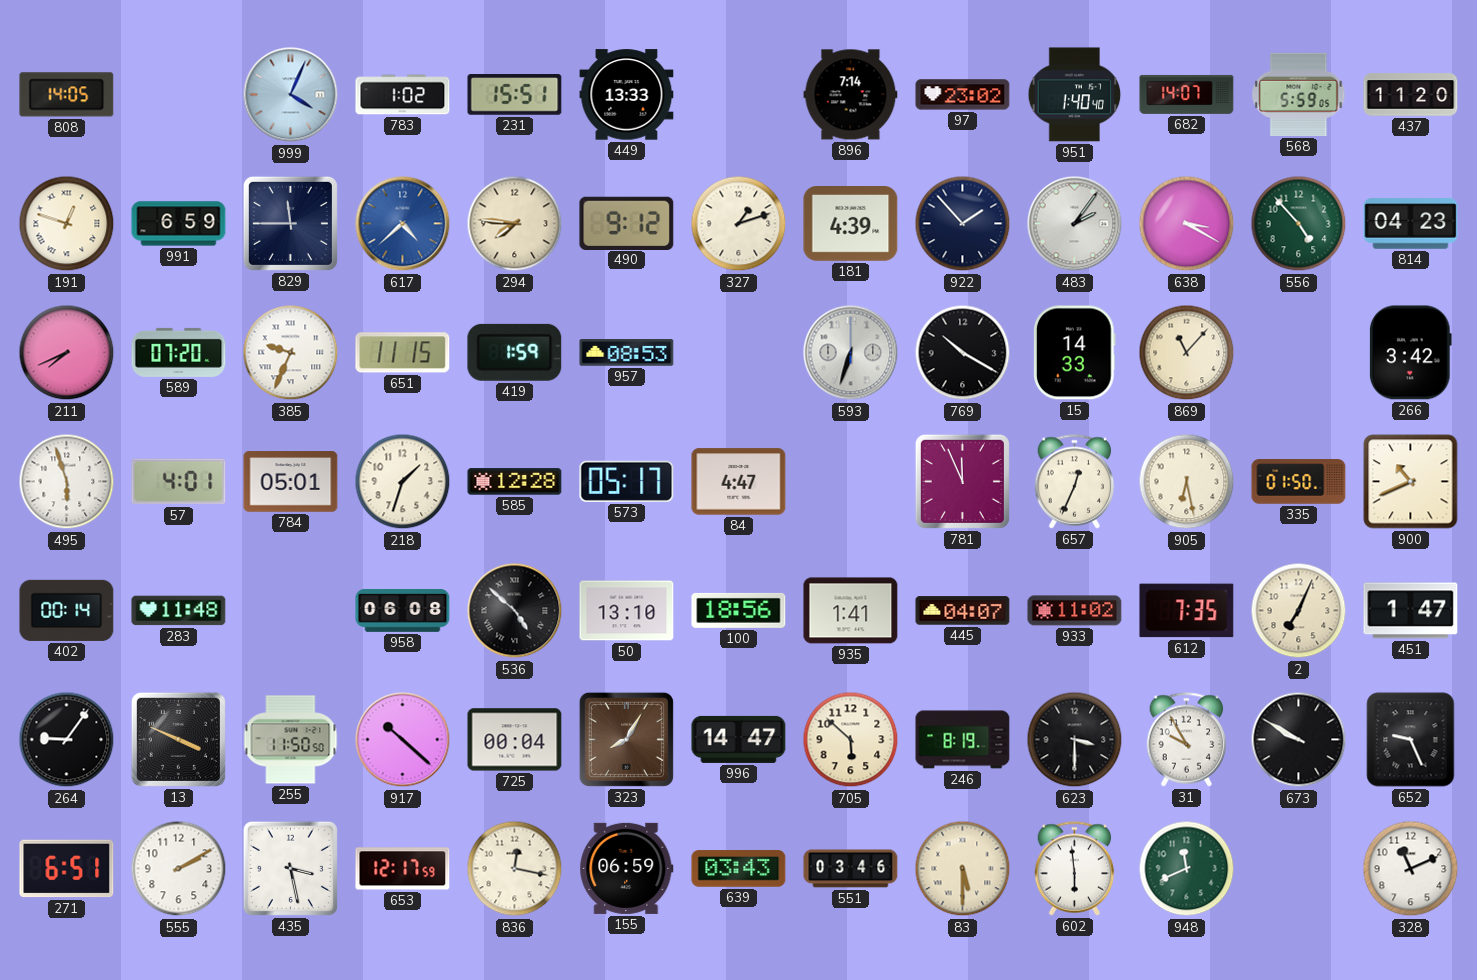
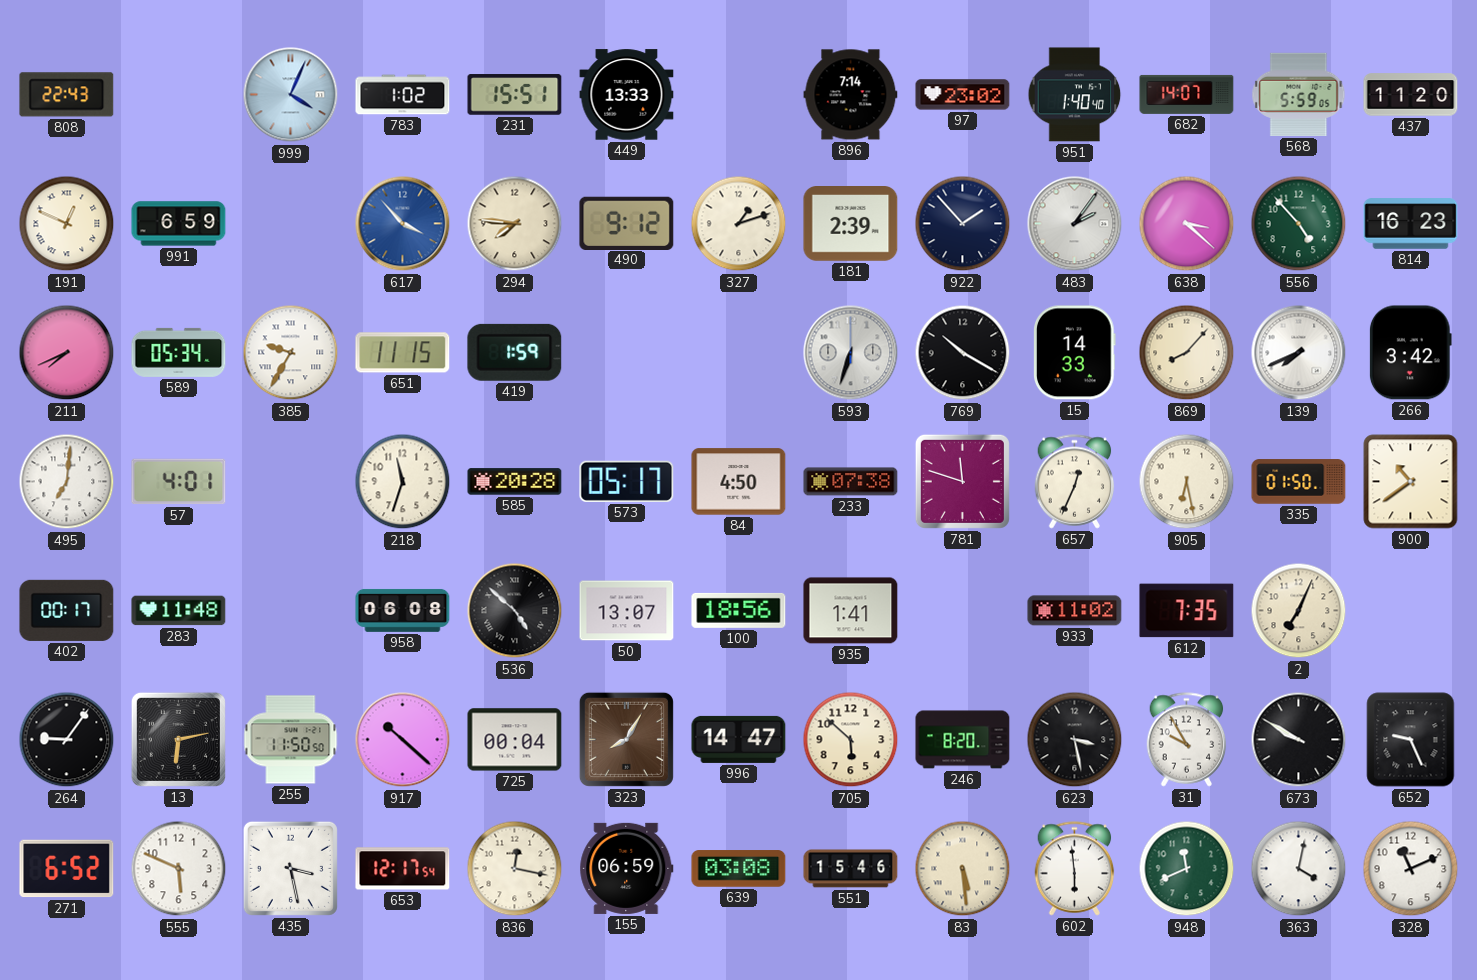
808: 14:05 -> 22:43 (67, 95)
191: 12:48 -> 12:49 (67, 224)
829: 11:45 -> none (290, 223)
617: 4:38 -> 3:53 (403, 224)
181: 4:39 -> 2:39 (851, 224)
638: 3:20 -> 3:22 (1187, 224)
814: 04:23 -> 16:23 (1411, 224)
589: 07:20 -> 05:34 (179, 352)
385: 9:34 -> 9:35 (291, 353)
957: 08:53 -> none (627, 353)
869: 11:07 -> 8:07 (1187, 353)
139: none -> 7:41 (1299, 353)
495: 5:57 -> 7:01 (67, 482)
784: 05:01 -> none (291, 482)
218: 1:33 -> 11:33 (403, 482)
585: 12:28 -> 20:28 (515, 482)
84: 4:47 -> 4:50 (739, 482)
233: none -> 07:38 (851, 482)
781: 11:56 -> 11:48 (962, 481)
900: 10:41 -> 10:39 (1411, 482)
402: 00:14 -> 00:17 (67, 610)
50: 13:10 -> 13:07 (627, 611)
445: 04:07 -> none (963, 611)
451: 1:47 -> none (1411, 611)
13: 3:49 -> 6:13 (178, 739)
246: 8:19 -> 8:20 (963, 740)
623: 3:30 -> 3:28 (1075, 740)
271: 6:51 -> 6:52 (67, 869)
555: 2:10 -> 5:49 (179, 869)
653: 12:17:59 -> 12:17:54 (403, 869)
639: 03:43 -> 03:08 (739, 869)
551: 03:46 -> 15:46 (851, 869)
83: 5:30 -> 5:29 (963, 869)
363: none -> 4:02 (1299, 869)
